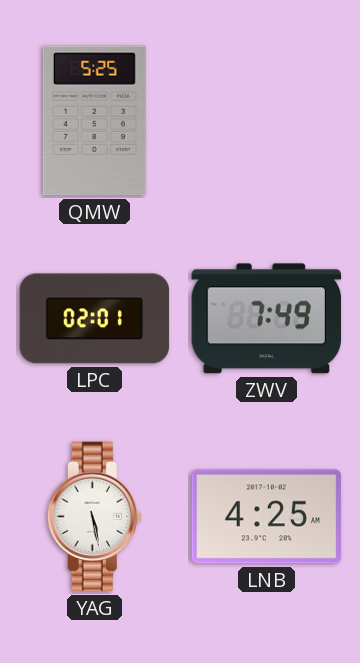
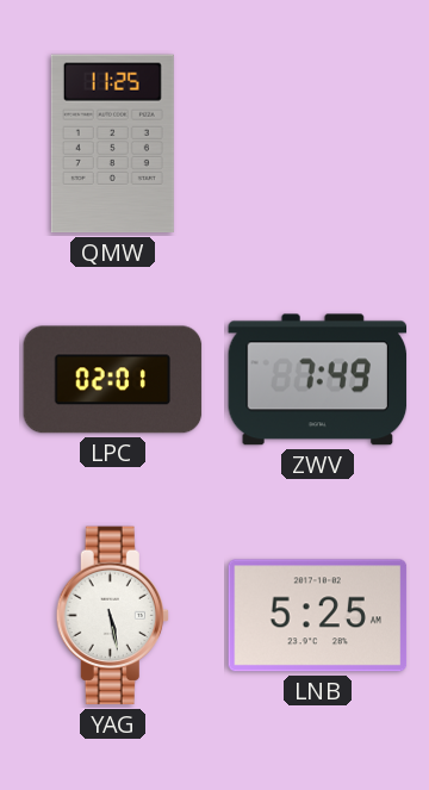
QMW: 5:25 -> 11:25 (112, 144)
LNB: 4:25 -> 5:25 (318, 616)
